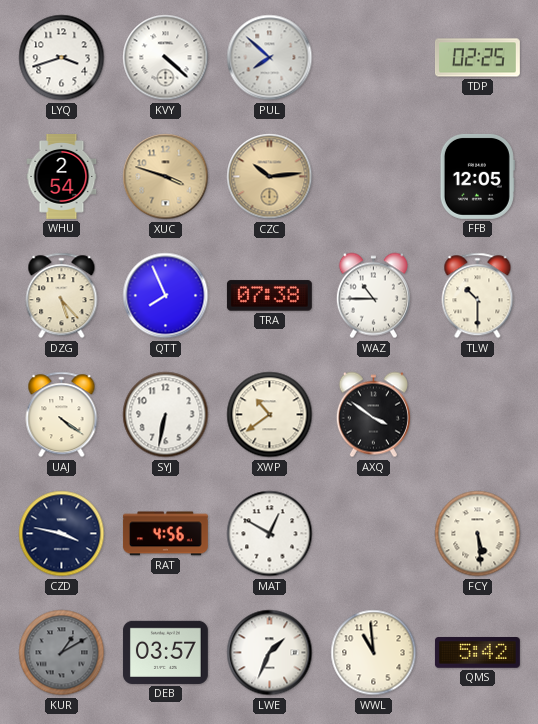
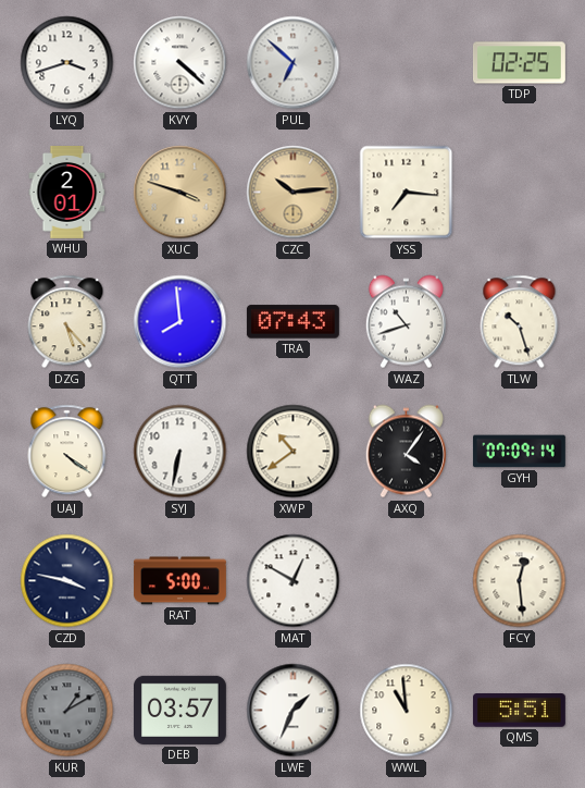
PUL: 7:52 -> 6:52 (294, 63)
WHU: 2:54 -> 2:01 (67, 193)
YSS: none -> 7:16 (407, 193)
FFB: 12:05 -> none (477, 176)
QTT: 7:56 -> 7:59 (181, 322)
TRA: 07:38 -> 07:43 (292, 322)
WAZ: 10:45 -> 10:42 (406, 322)
TLW: 10:30 -> 10:27 (520, 322)
AXQ: 3:51 -> 4:06 (406, 452)
GYH: none -> 07:09 (519, 452)
RAT: 4:56 -> 5:00 (179, 581)
FCY: 5:29 -> 12:29 (520, 581)
QMS: 5:42 -> 5:51 (519, 711)
